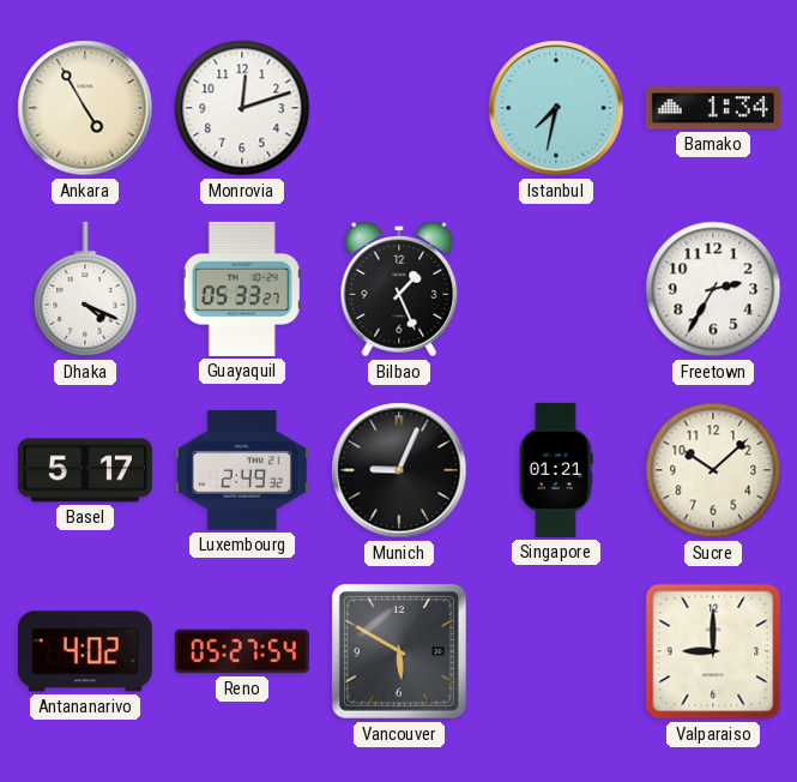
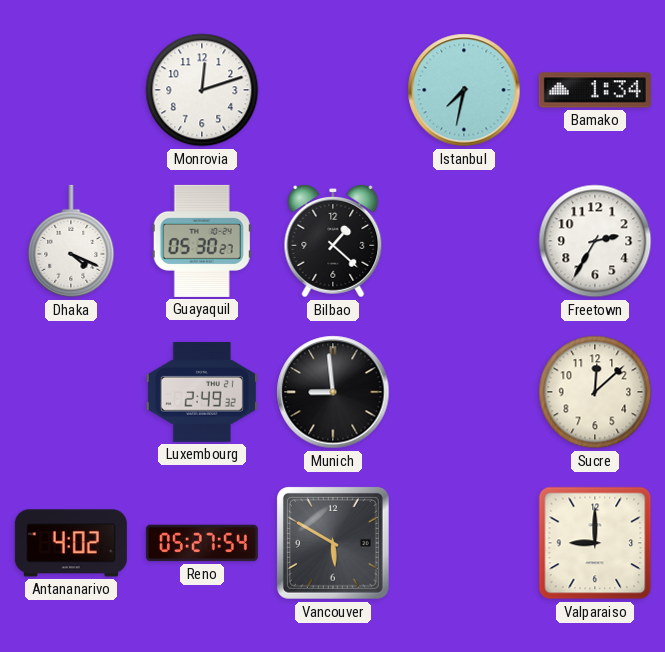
Ankara: 4:55 -> none (85, 108)
Guayaquil: 05:33 -> 05:30 (202, 241)
Bilbao: 1:26 -> 1:22 (333, 241)
Basel: 5:17 -> none (85, 470)
Munich: 9:04 -> 8:59 (333, 392)
Singapore: 01:21 -> none (556, 470)
Sucre: 10:08 -> 12:08 (595, 392)
